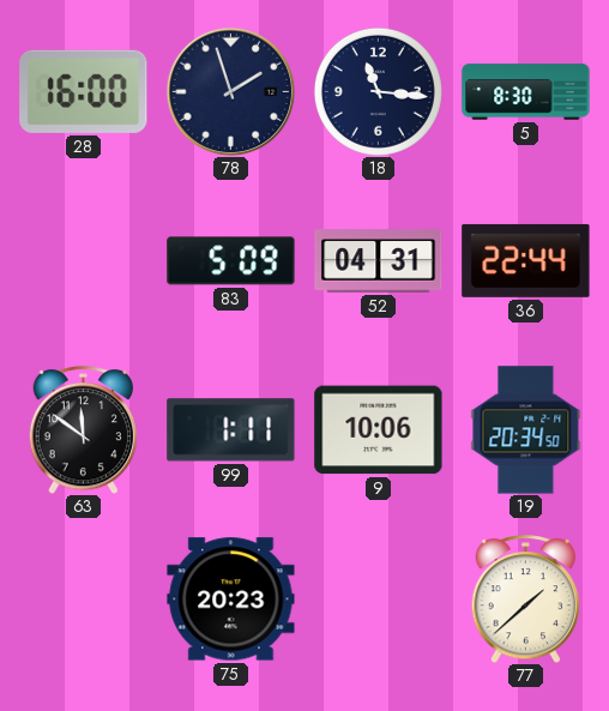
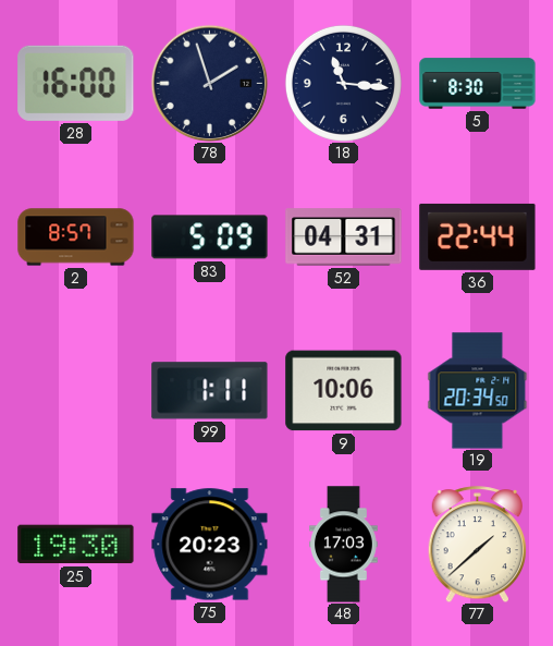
2: none -> 8:57 (76, 237)
63: 11:51 -> none (84, 430)
25: none -> 19:30 (76, 545)
48: none -> 17:03 (344, 545)
